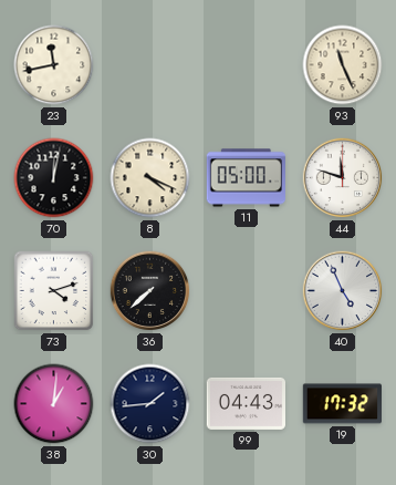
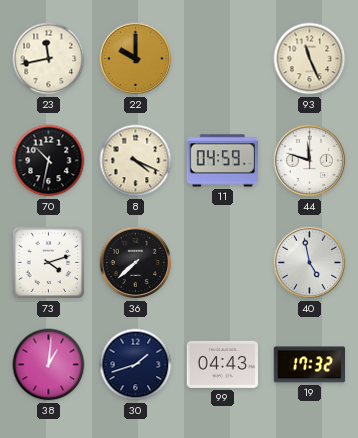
22: none -> 10:00 (136, 59)
70: 12:02 -> 10:32 (49, 161)
11: 05:00 -> 04:59 (222, 161)
40: 4:56 -> 4:58 (310, 263)
30: 1:44 -> 1:42 (136, 365)
